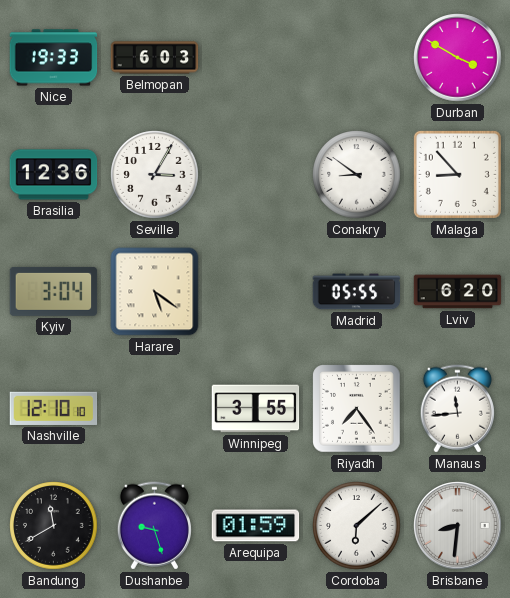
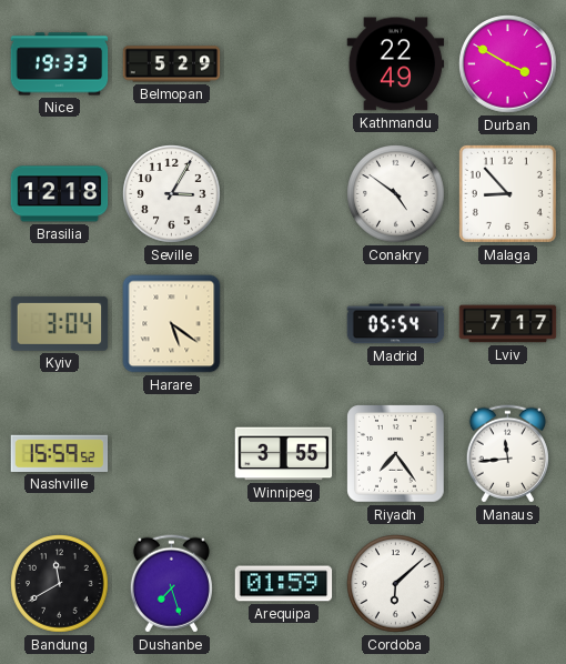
Belmopan: 6:03 -> 5:29 (172, 64)
Kathmandu: none -> 22:49 (396, 64)
Brasilia: 12:36 -> 12:18 (60, 194)
Conakry: 8:51 -> 4:51 (396, 194)
Madrid: 05:55 -> 05:54 (396, 324)
Lviv: 6:20 -> 7:17 (508, 324)
Nashville: 12:10 -> 15:59 (60, 453)
Dushanbe: 9:27 -> 7:27 (171, 584)
Brisbane: 8:31 -> none (458, 526)
